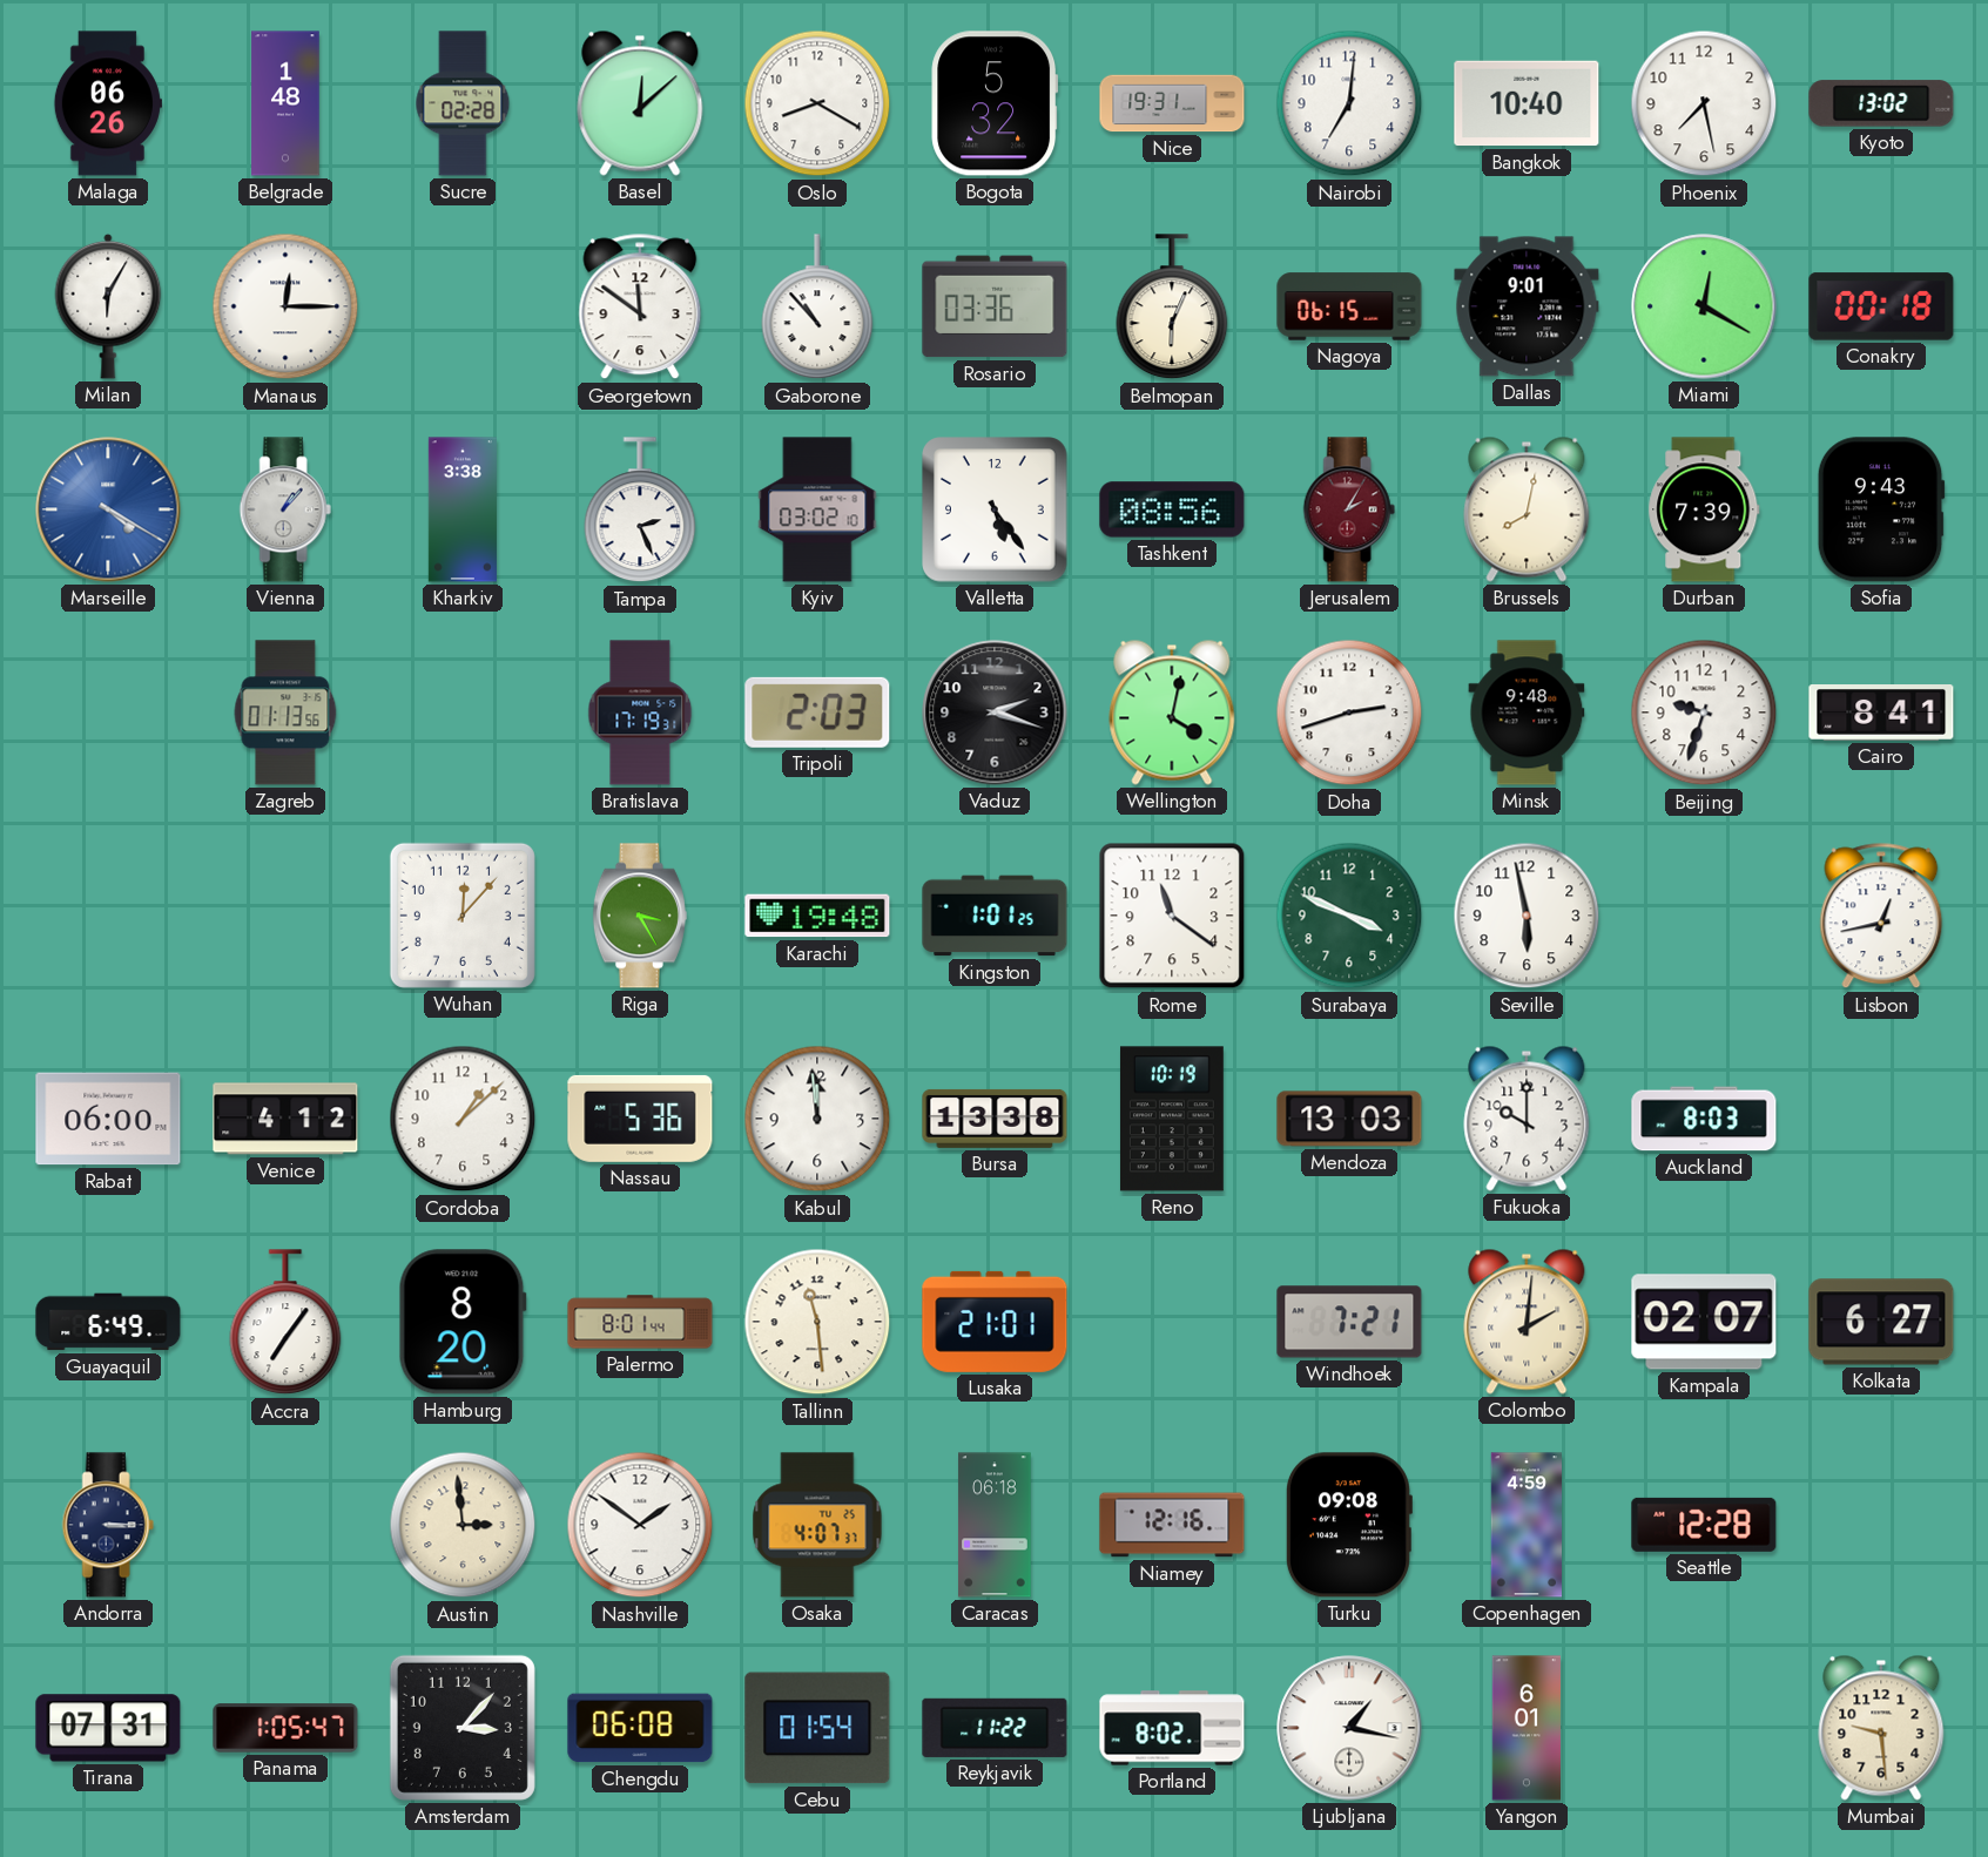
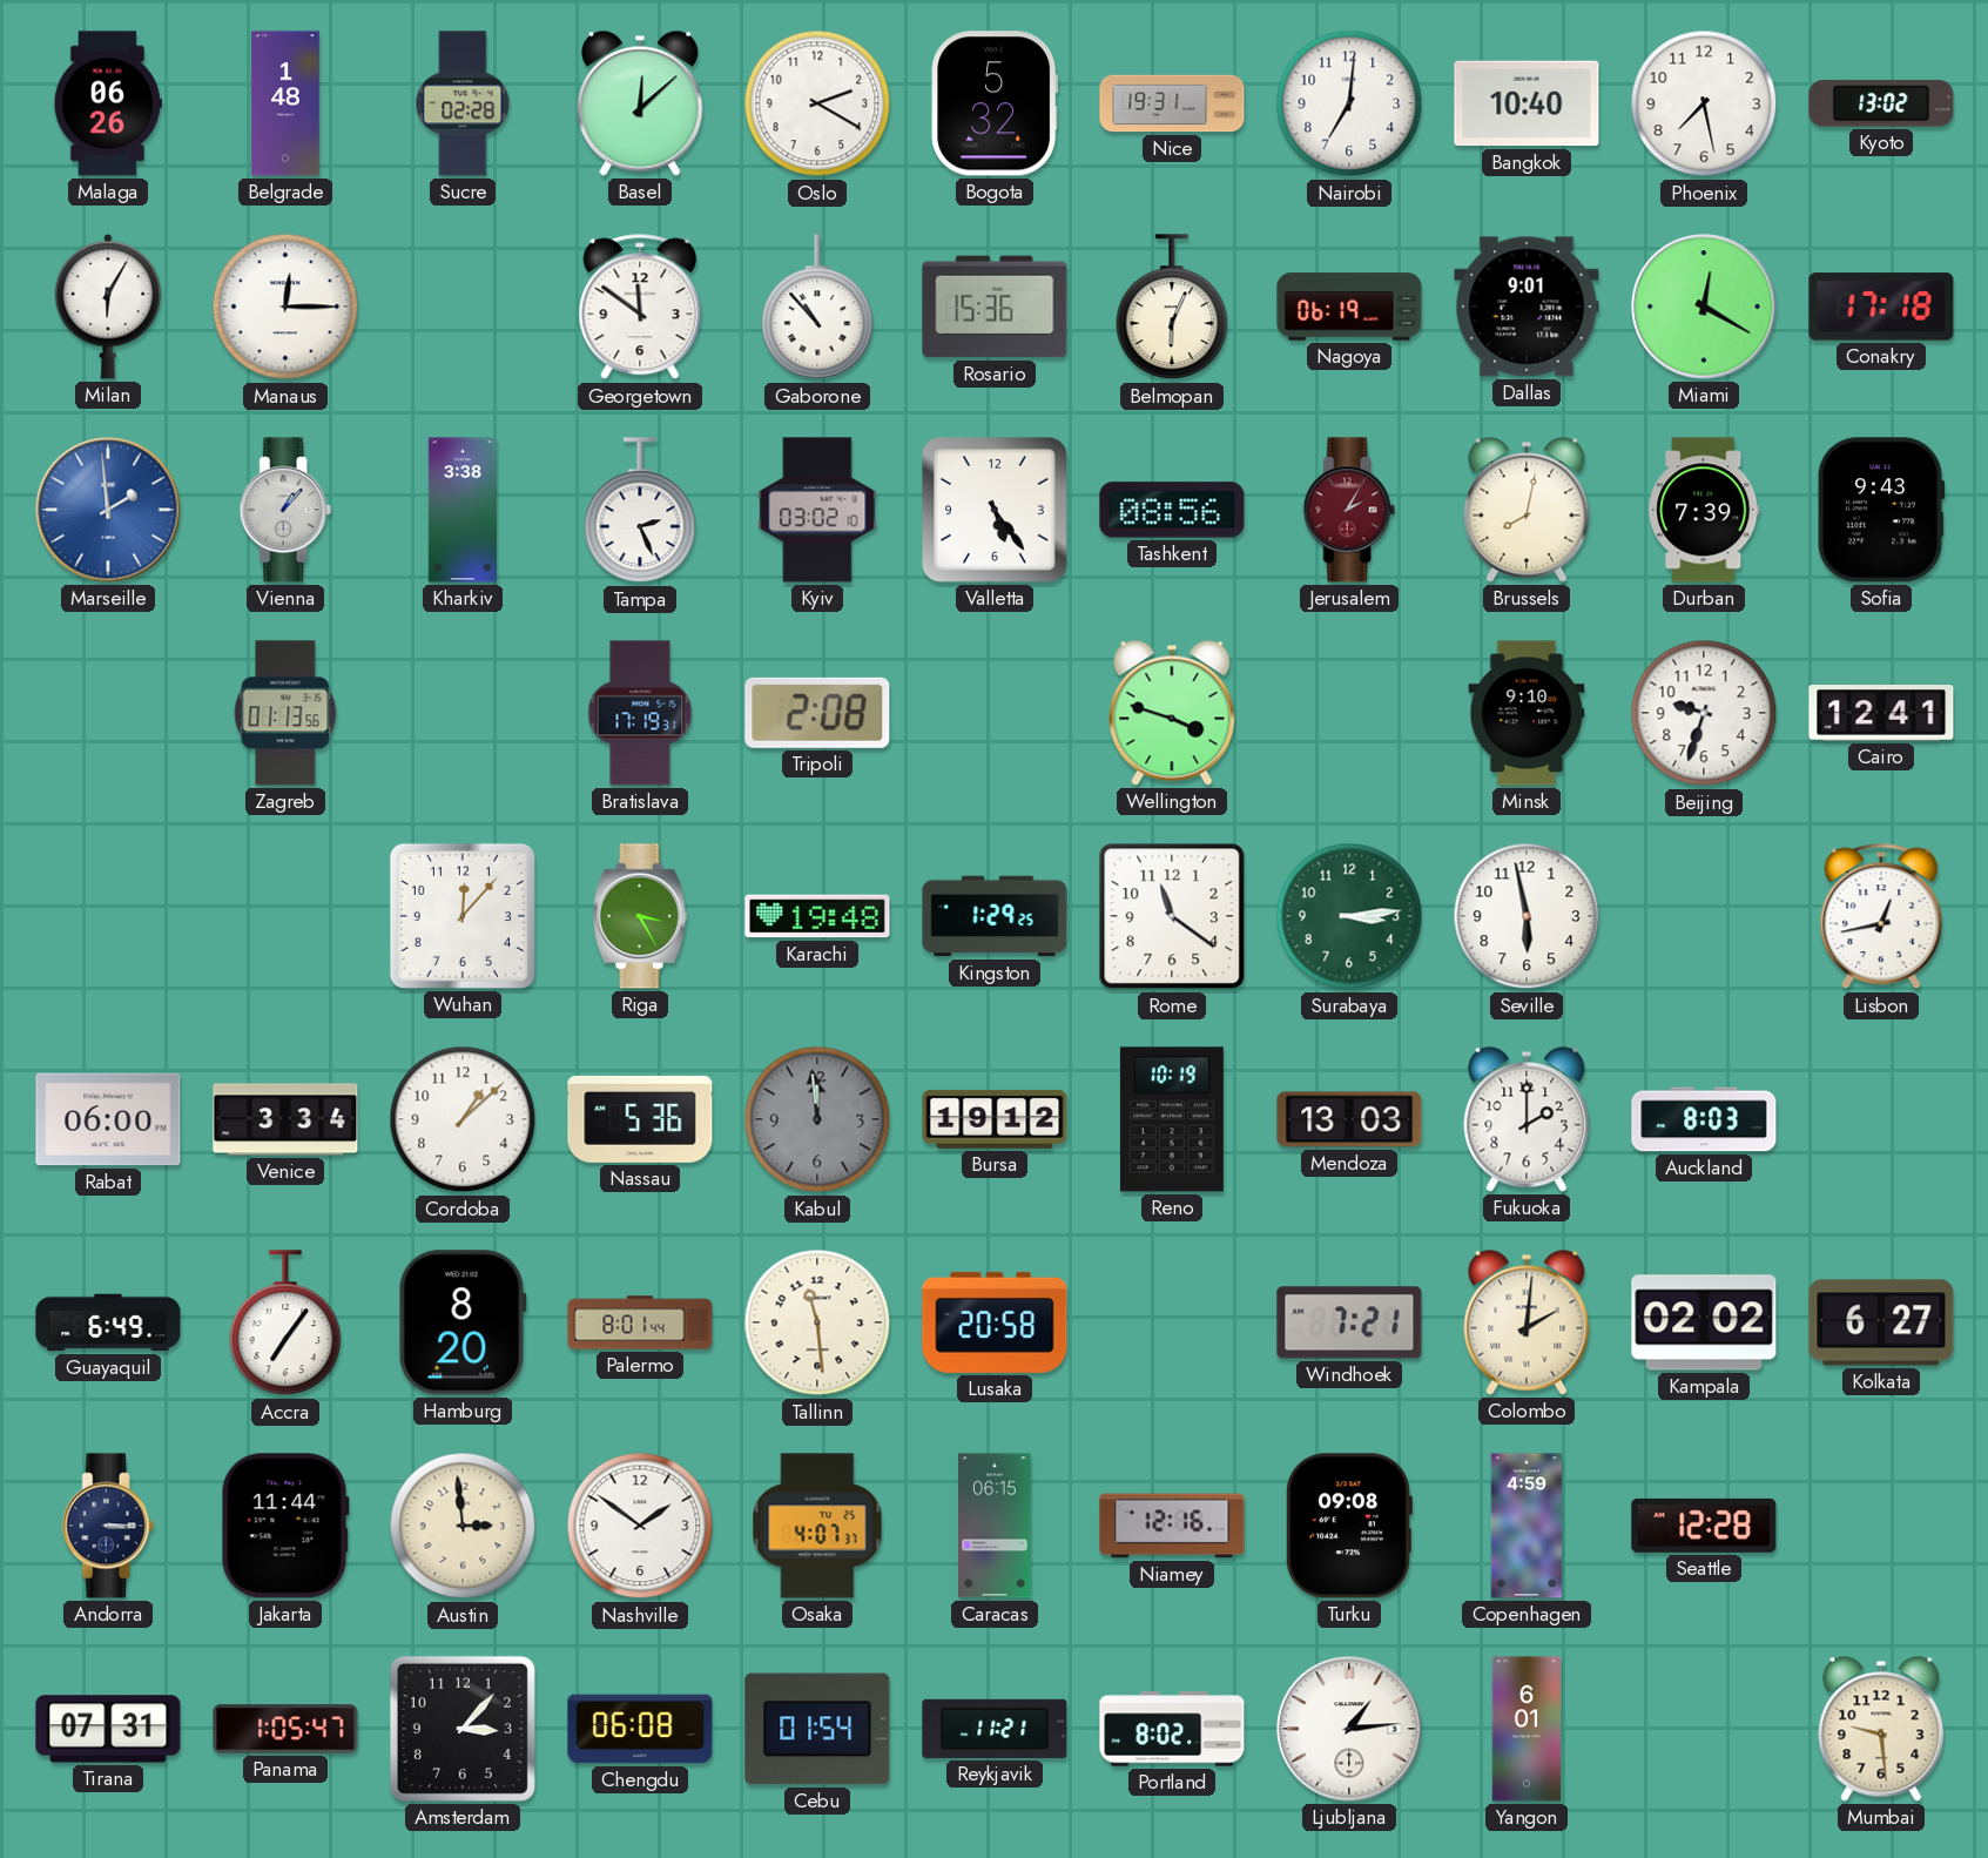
Oslo: 8:20 -> 2:20 (817, 103)
Rosario: 03:36 -> 15:36 (995, 307)
Nagoya: 06:15 -> 06:19 (1349, 307)
Conakry: 00:18 -> 17:18 (1881, 307)
Marseille: 4:20 -> 1:59 (108, 510)
Tripoli: 2:03 -> 2:08 (817, 713)
Vaduz: 2:18 -> none (995, 713)
Wellington: 4:02 -> 3:48 (1172, 713)
Doha: 2:42 -> none (1349, 713)
Minsk: 9:48 -> 9:10 (1527, 713)
Cairo: 8:41 -> 12:41 (1881, 714)
Kingston: 1:01 -> 1:29 (995, 916)
Surabaya: 3:49 -> 3:14 (1349, 916)
Venice: 4:12 -> 3:34 (285, 1119)
Kabul dial: white -> grey (817, 1119)
Bursa: 13:38 -> 19:12 (995, 1119)
Fukuoka: 10:00 -> 2:00 (1527, 1119)
Lusaka: 21:01 -> 20:58 (995, 1322)
Kampala: 02:07 -> 02:02 (1704, 1322)
Jakarta: none -> 11:44 (285, 1526)
Caracas: 06:18 -> 06:15 (995, 1526)
Reykjavik: 11:22 -> 11:21 (995, 1729)
Ljubljana: 1:17 -> 1:14 (1349, 1729)
